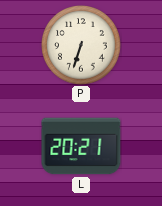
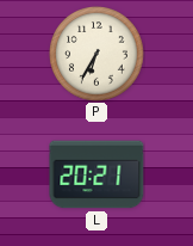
P: 6:33 -> 6:35 (96, 54)
